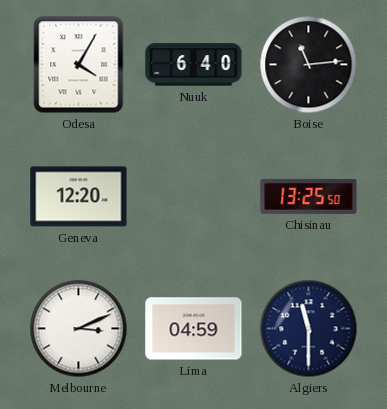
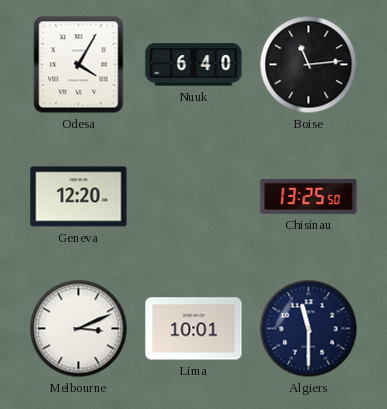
Lima: 04:59 -> 10:01 (194, 329)
